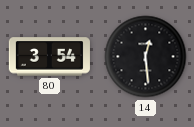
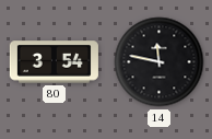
14: 12:29 -> 11:47 (160, 62)
